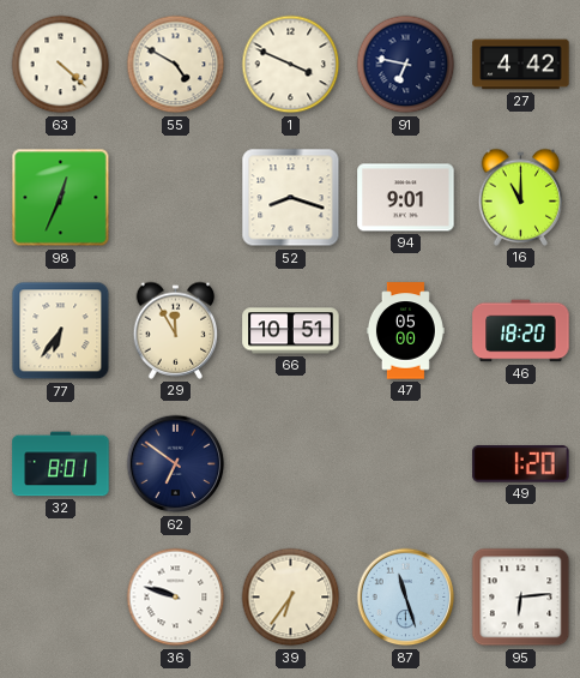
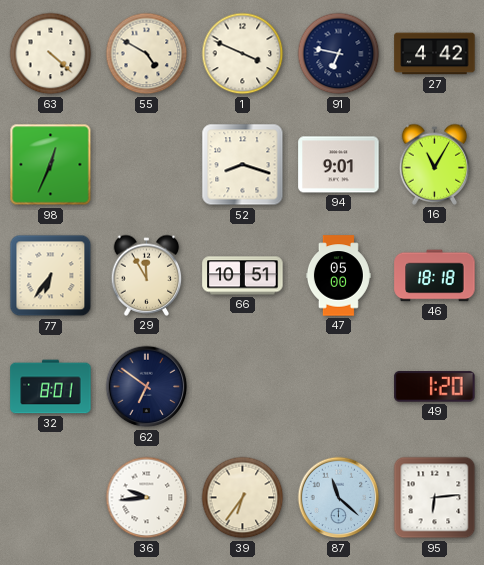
16: 11:00 -> 11:05 (435, 164)
46: 18:20 -> 18:18 (435, 276)
36: 9:48 -> 9:44 (147, 498)
87: 11:27 -> 11:22 (339, 498)
